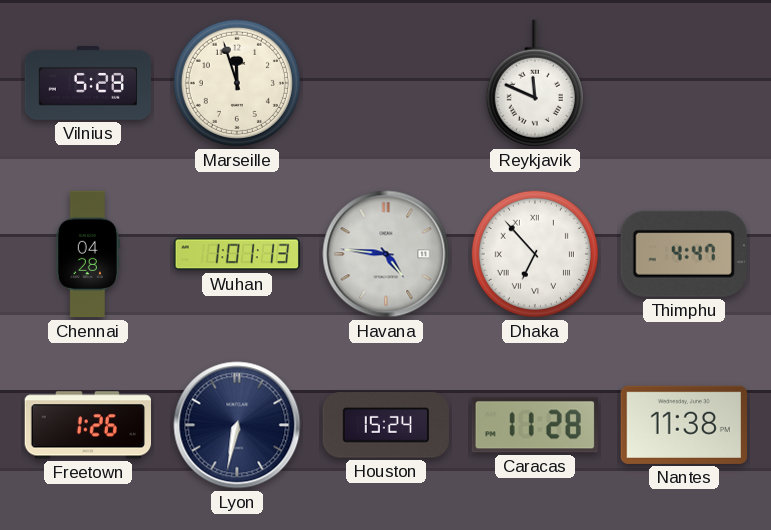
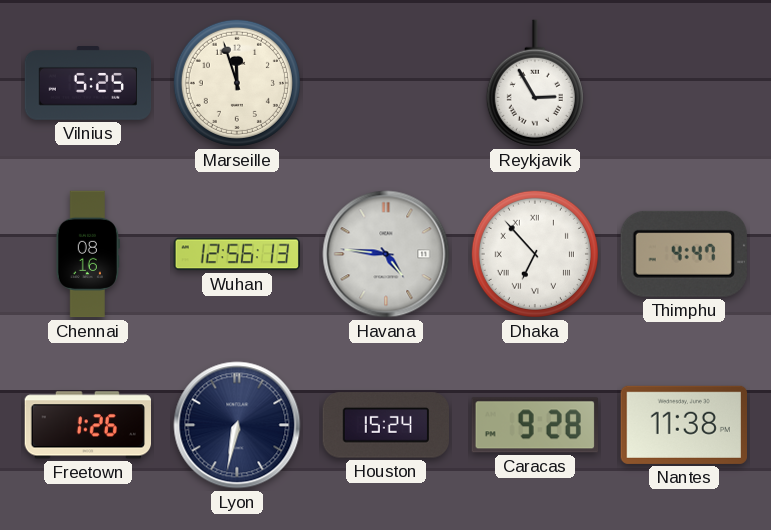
Vilnius: 5:28 -> 5:25 (88, 84)
Reykjavik: 11:49 -> 2:55 (535, 83)
Chennai: 04:28 -> 08:16 (88, 254)
Wuhan: 1:01 -> 12:56 (237, 254)
Caracas: 11:28 -> 9:28 (535, 425)
